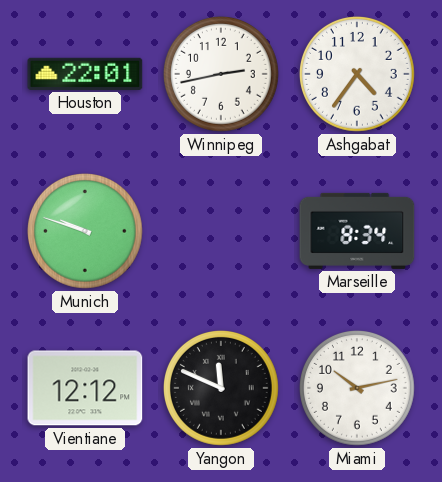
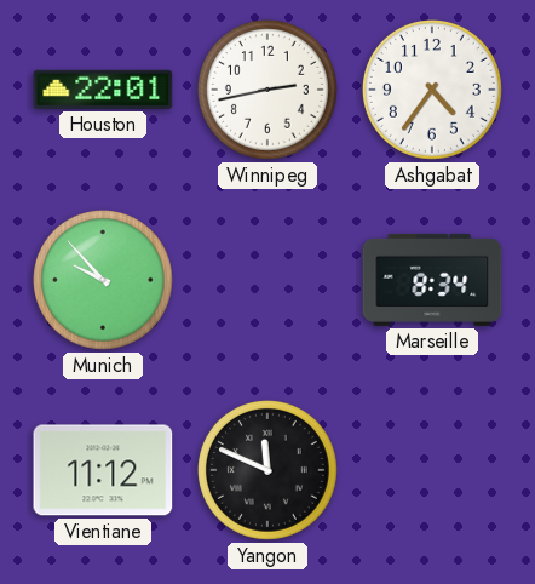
Munich: 9:48 -> 9:53 (103, 280)
Vientiane: 12:12 -> 11:12 (103, 470)
Miami: 10:13 -> none (357, 388)
